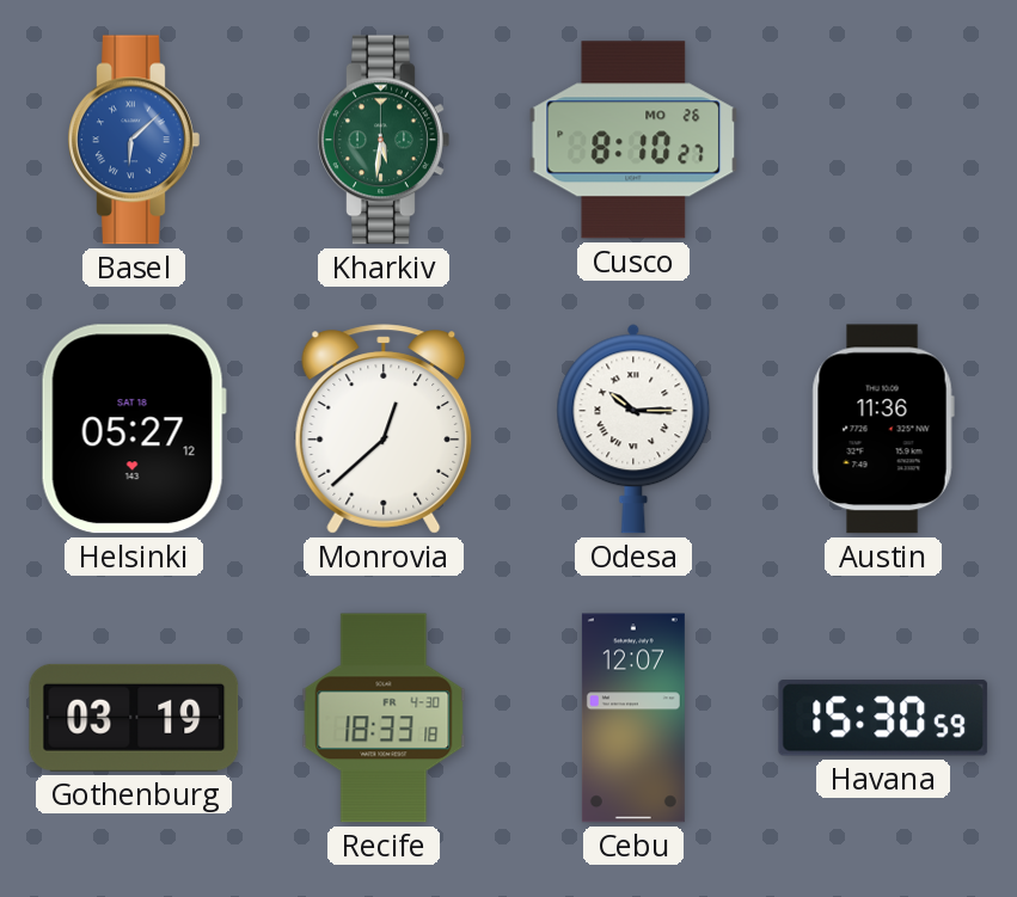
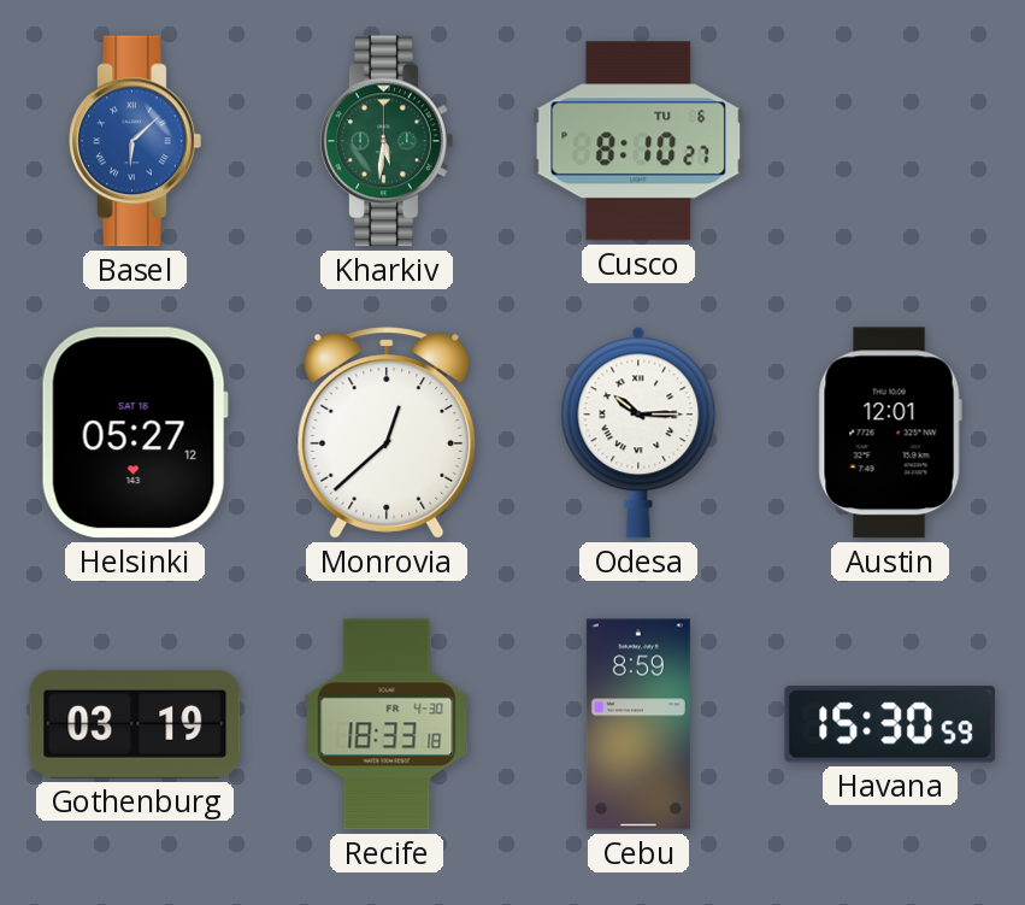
Cusco date: MO 26 -> TU 6 (638, 141)
Austin: 11:36 -> 12:01 (890, 433)
Cebu: 12:07 -> 8:59 (638, 724)
